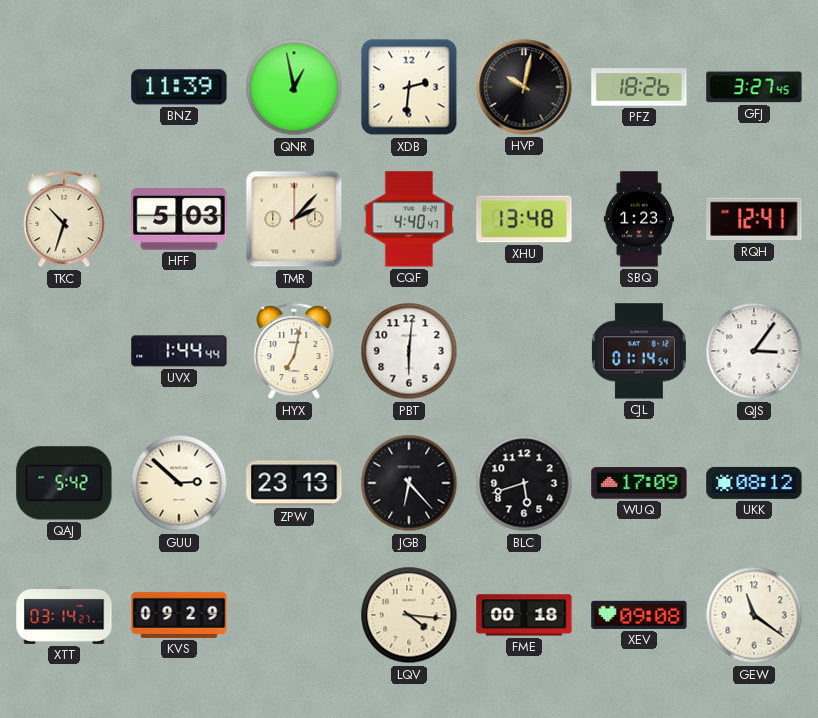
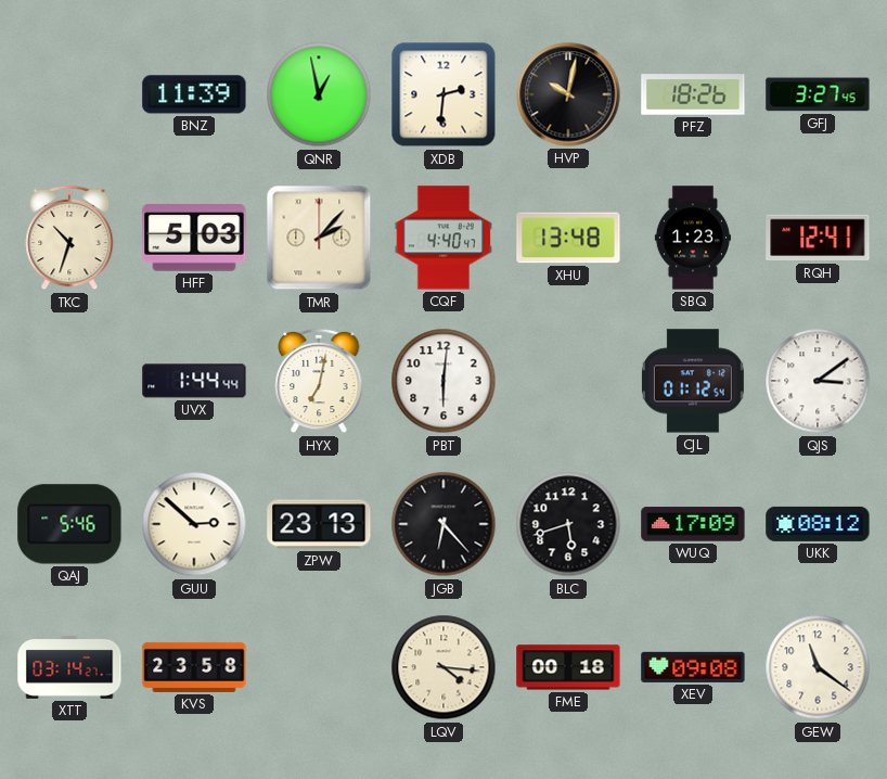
CJL: 01:14 -> 01:12 (693, 381)
QJS: 3:06 -> 3:09 (818, 381)
QAJ: 5:42 -> 5:46 (69, 524)
KVS: 09:29 -> 23:58 (194, 667)
